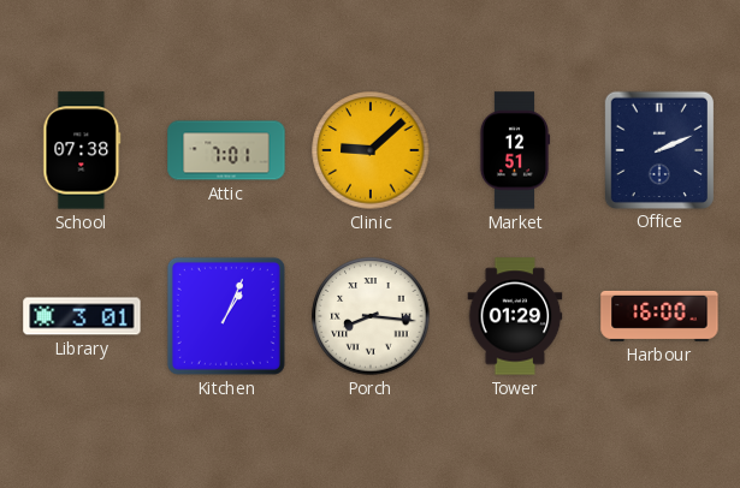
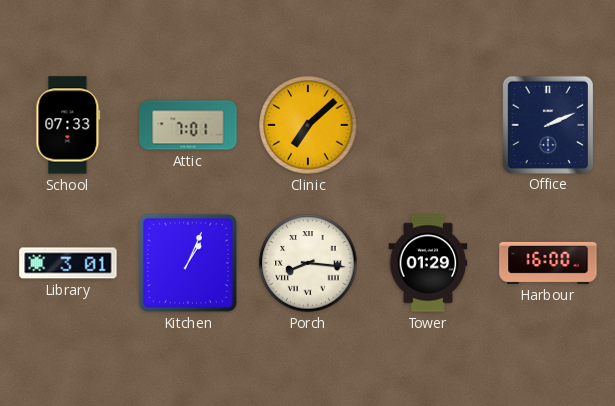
School: 07:38 -> 07:33 (68, 125)
Clinic: 9:08 -> 7:08 (308, 125)
Market: 12:51 -> none (515, 150)
